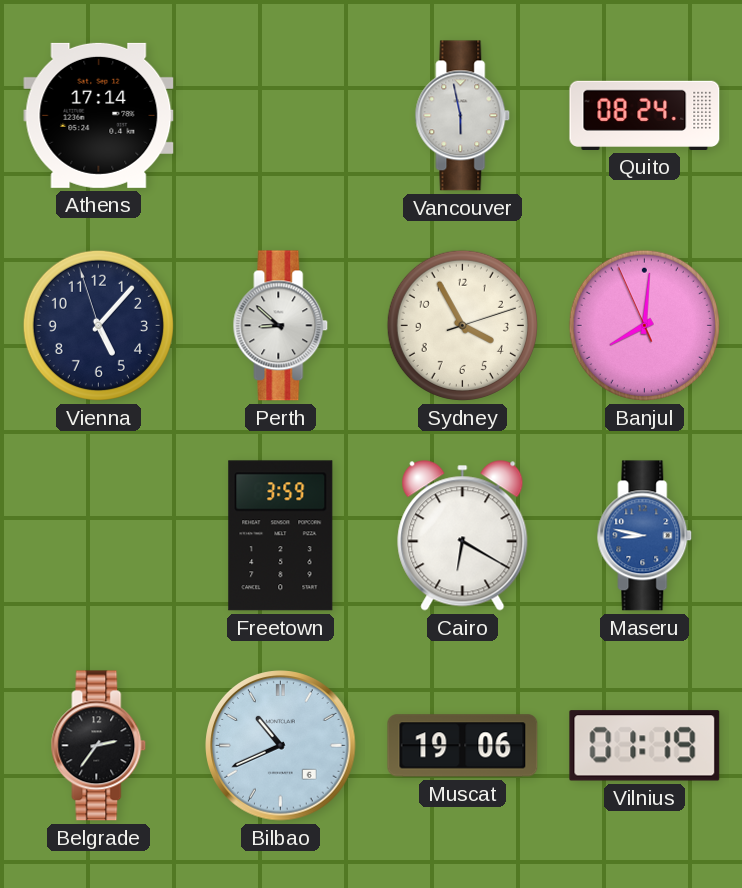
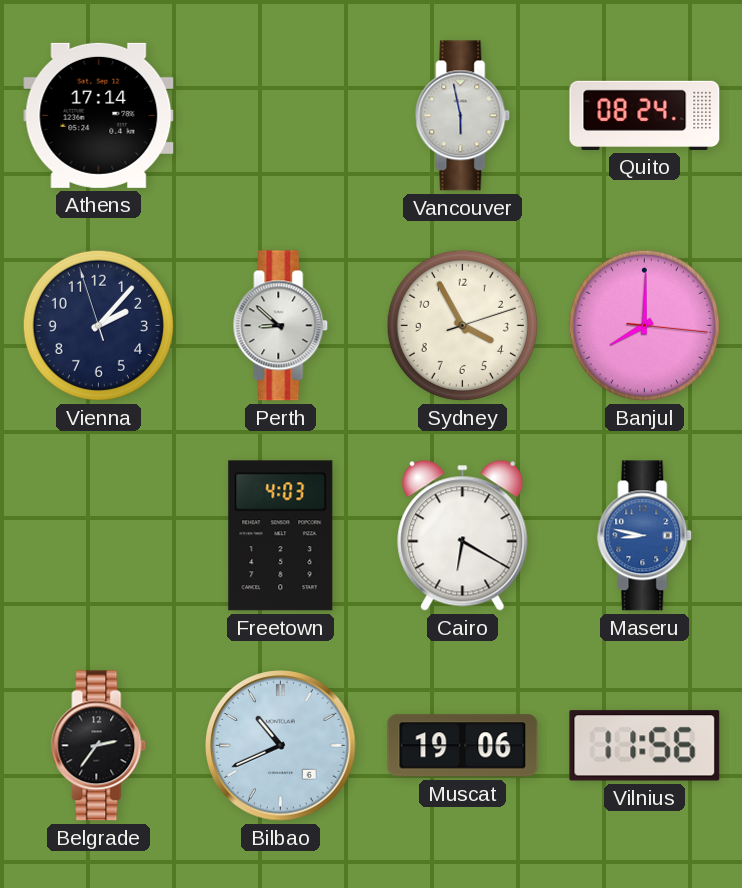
Vienna: 5:06 -> 2:06 (98, 325)
Banjul: 8:00:56 -> 8:00:16 (644, 325)
Freetown: 3:59 -> 4:03 (281, 536)
Vilnius: 01:19 -> 11:56 (645, 746)
